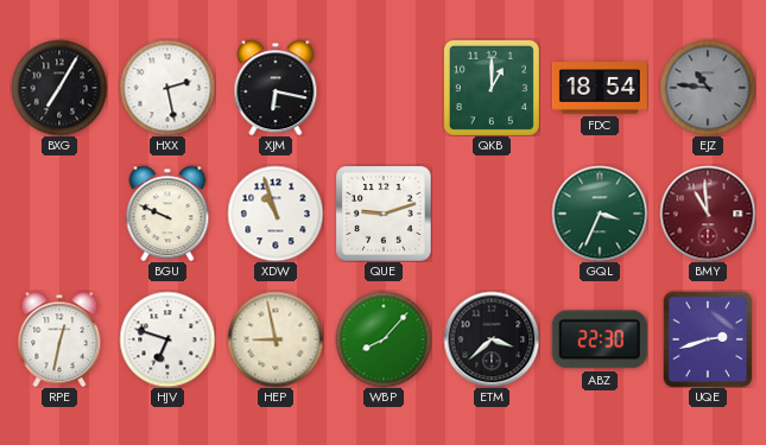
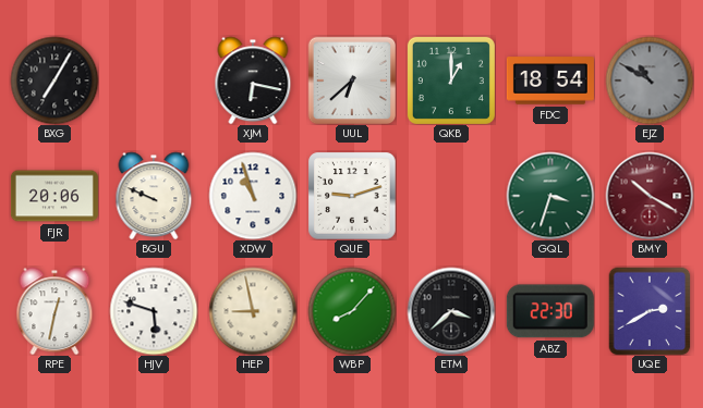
HXX: 2:28 -> none (167, 88)
UUL: none -> 6:38 (352, 81)
EJZ: 10:46 -> 10:50 (650, 81)
FJR: none -> 20:06 (54, 196)
GQL: 3:34 -> 3:33 (550, 196)
BMY: 10:59 -> 10:20 (650, 196)
HJV: 6:48 -> 5:48 (154, 311)
UQE: 2:42 -> 2:40 (650, 311)
